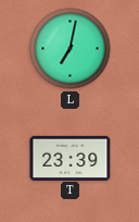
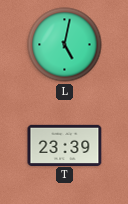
L: 7:02 -> 5:02 (65, 45)
